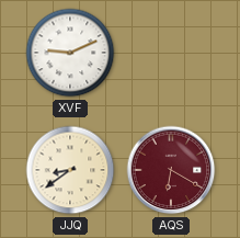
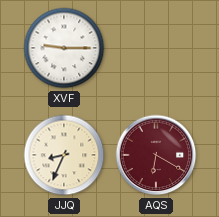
XVF: 9:11 -> 9:15 (64, 48)
JJQ: 8:39 -> 8:34 (64, 155)
